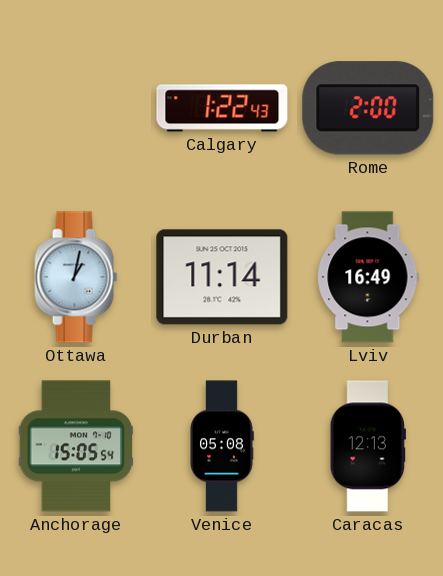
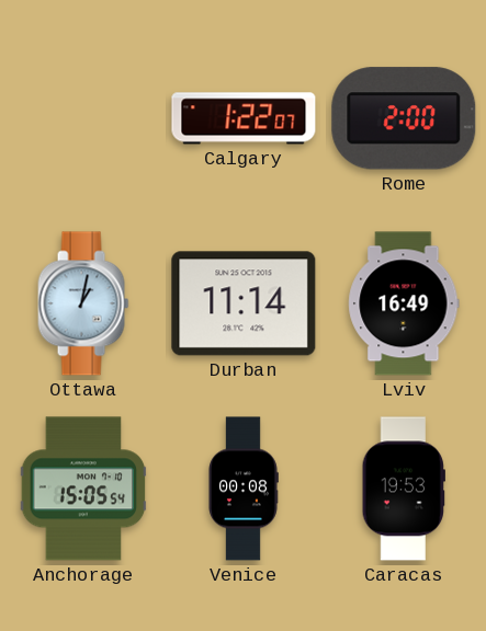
Calgary: 1:22:43 -> 1:22:07 (244, 118)
Venice: 05:08 -> 00:08 (244, 489)
Caracas: 12:13 -> 19:53 (404, 489)
